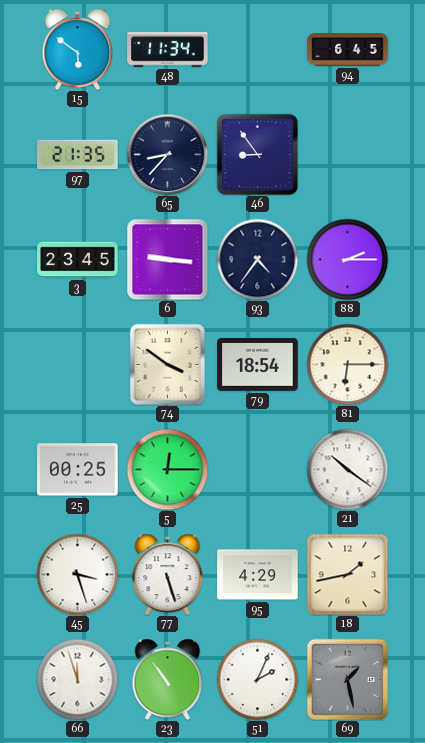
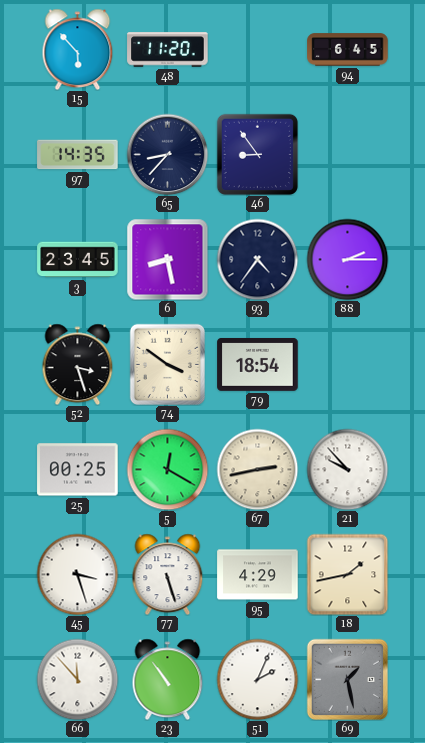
15: 5:51 -> 5:53 (78, 49)
48: 11:34 -> 11:20 (168, 50)
97: 21:35 -> 14:35 (78, 155)
6: 9:16 -> 8:28 (167, 259)
52: none -> 3:27 (78, 364)
81: 6:15 -> none (347, 364)
5: 12:15 -> 12:20 (167, 469)
67: none -> 2:43 (257, 469)
21: 10:21 -> 9:53 (347, 469)
66: 11:57 -> 11:53 (77, 679)
